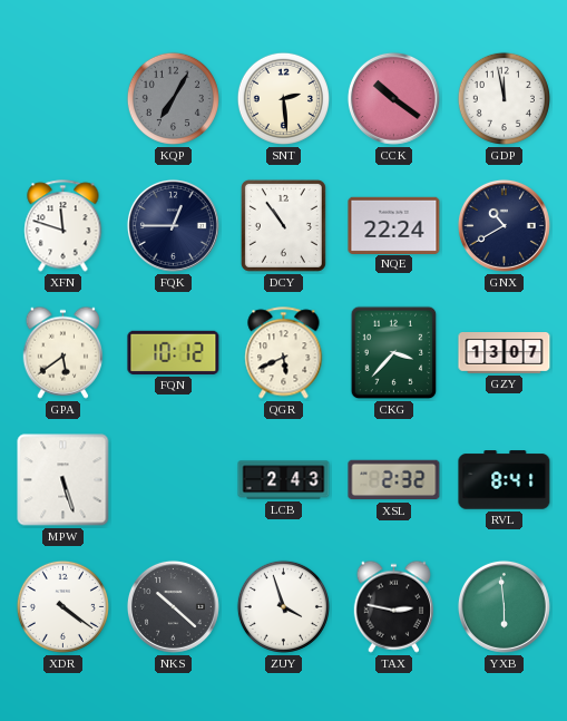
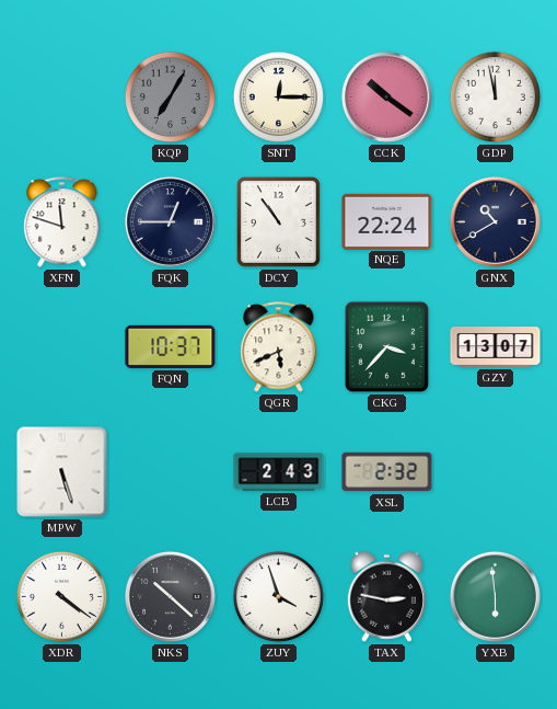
SNT: 2:29 -> 12:15 (278, 96)
GPA: 5:39 -> none (63, 352)
FQN: 10:12 -> 10:37 (171, 346)
RVL: 8:41 -> none (505, 480)
